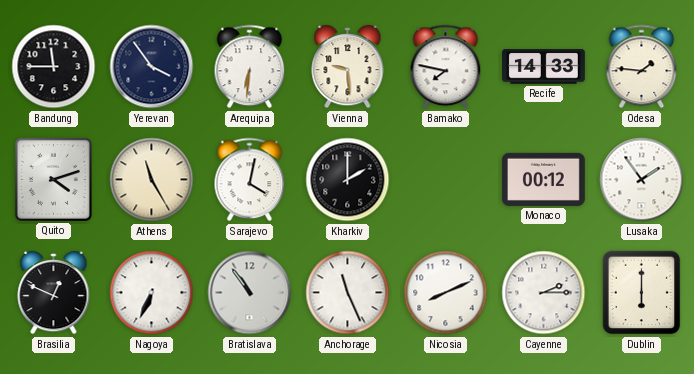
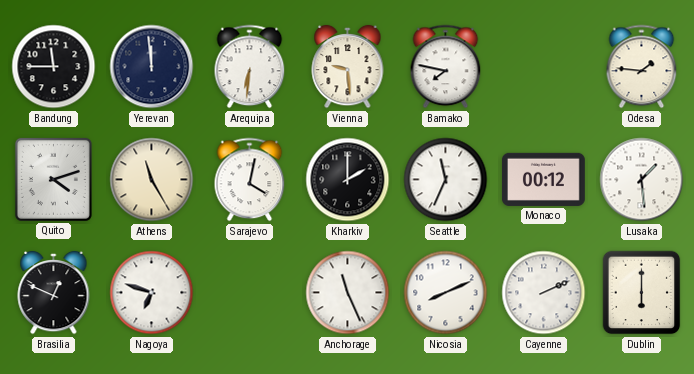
Yerevan: 3:54 -> 11:59 (152, 67)
Recife: 14:33 -> none (544, 67)
Seattle: none -> 11:34 (446, 180)
Lusaka: 1:54 -> 1:29 (642, 180)
Nagoya: 6:34 -> 6:48 (152, 293)
Bratislava: 10:54 -> none (250, 293)
Cayenne: 2:15 -> 2:11 (544, 293)
